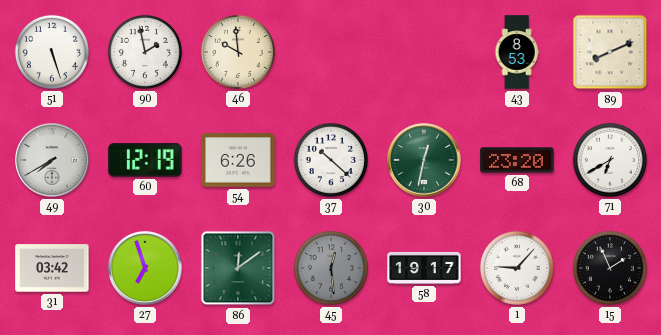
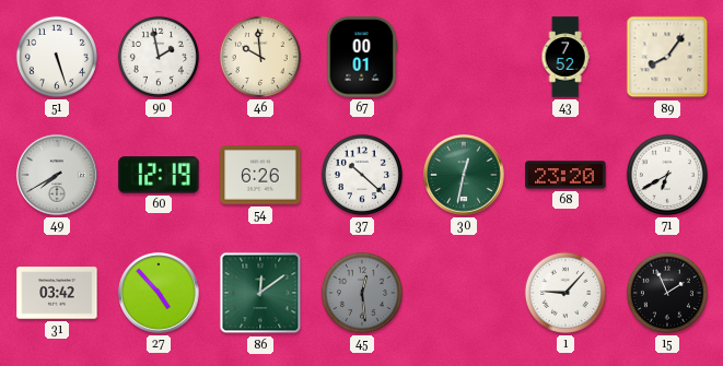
67: none -> 00:01 (362, 57)
43: 8:53 -> 7:52 (565, 57)
89: 8:11 -> 8:06 (667, 57)
27: 6:57 -> 4:53 (159, 293)
58: 19:17 -> none (424, 268)
